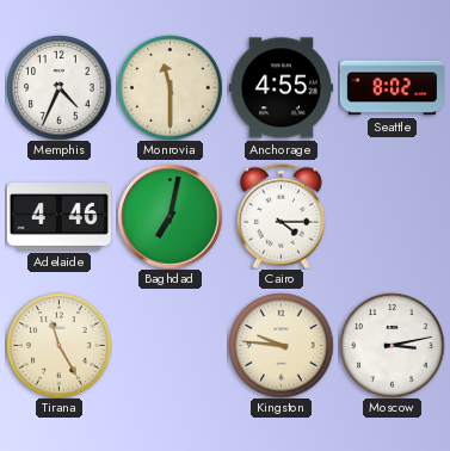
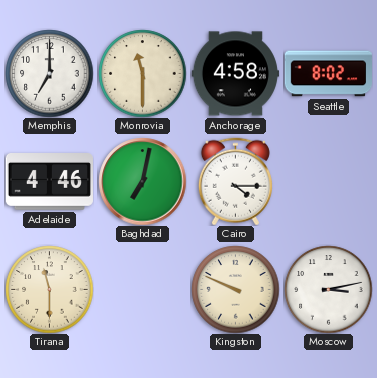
Memphis: 4:34 -> 7:00 (49, 73)
Anchorage: 4:55 -> 4:58 (235, 74)
Tirana: 11:25 -> 11:30 (49, 289)
Kingston: 9:46 -> 9:49 (235, 289)
